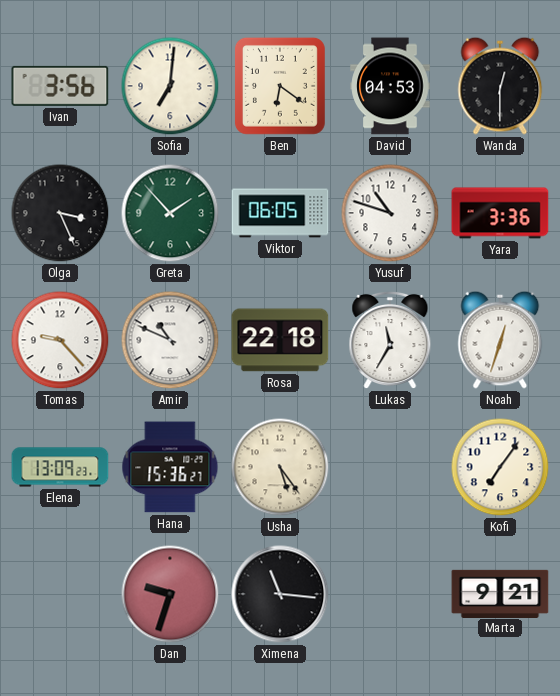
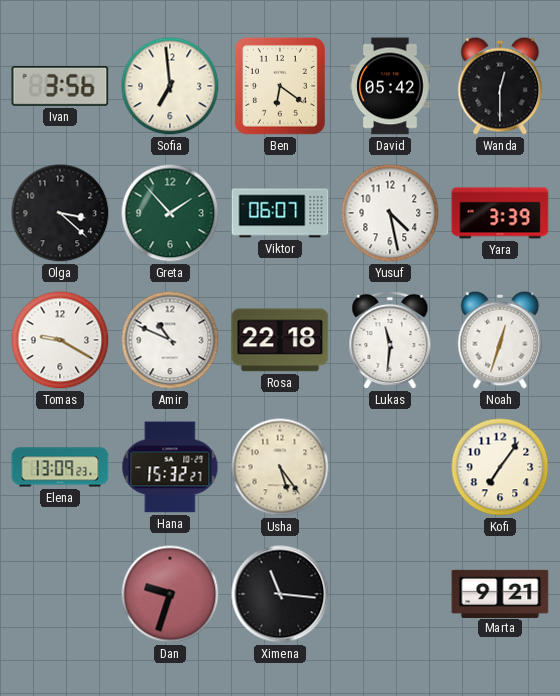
Sofia: 7:01 -> 6:59 (170, 86)
David: 04:53 -> 05:42 (390, 86)
Olga: 3:26 -> 3:22 (60, 213)
Viktor: 06:05 -> 06:07 (280, 213)
Yusuf: 10:48 -> 4:28 (390, 213)
Yara: 3:36 -> 3:39 (500, 213)
Tomas: 9:23 -> 9:20 (60, 340)
Lukas: 11:35 -> 11:31 (390, 340)
Hana: 15:36 -> 15:32 (170, 467)
